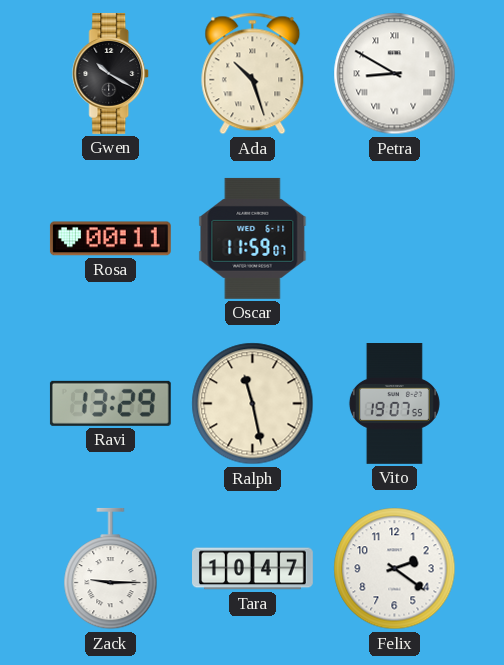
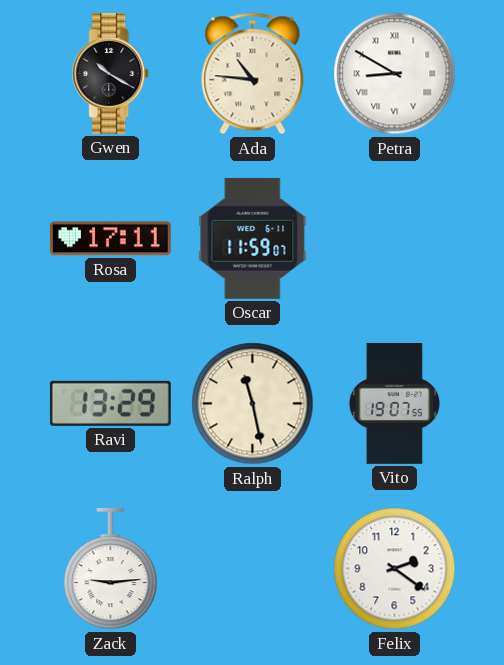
Ada: 10:27 -> 10:46 (253, 74)
Rosa: 00:11 -> 17:11 (110, 239)
Zack: 9:15 -> 9:14 (111, 569)
Tara: 10:47 -> none (253, 569)
